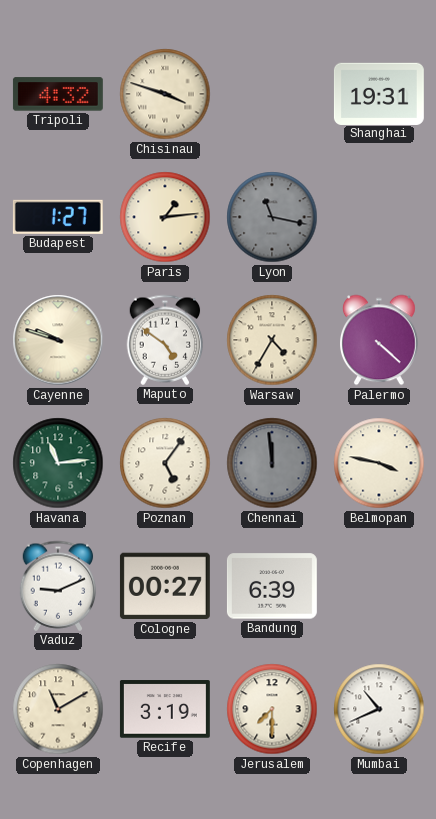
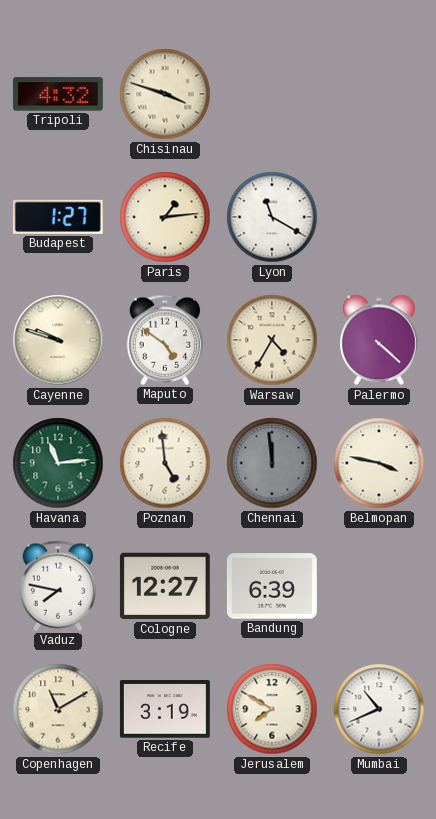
Shanghai: 19:31 -> none (379, 93)
Lyon: 11:17 -> 11:20 (272, 217)
Lyon dial: grey -> white (272, 217)
Poznan: 5:06 -> 4:59 (165, 463)
Vaduz: 9:11 -> 7:47 (58, 586)
Cologne: 00:27 -> 12:27 (165, 586)
Jerusalem: 7:30 -> 7:50 (272, 709)
